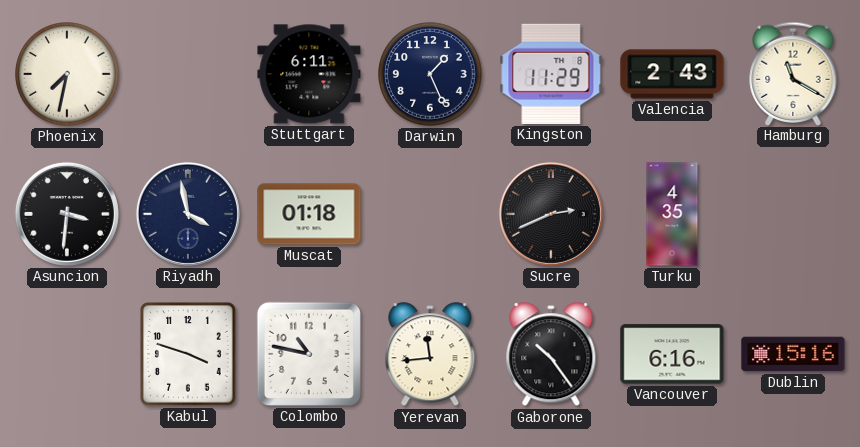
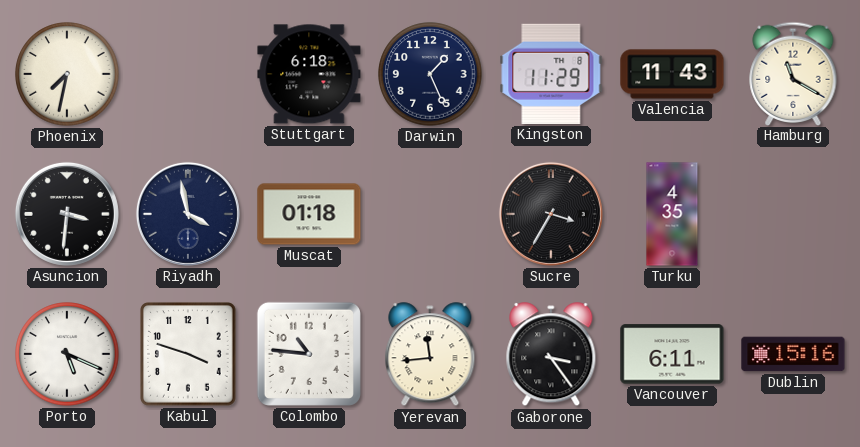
Stuttgart: 6:11 -> 6:18 (309, 74)
Valencia: 2:43 -> 11:43 (672, 74)
Sucre: 2:41 -> 3:35 (551, 214)
Porto: none -> 5:19 (67, 354)
Colombo: 10:47 -> 10:46 (309, 354)
Gaborone: 10:24 -> 3:24 (551, 355)
Vancouver: 6:16 -> 6:11 (672, 354)
